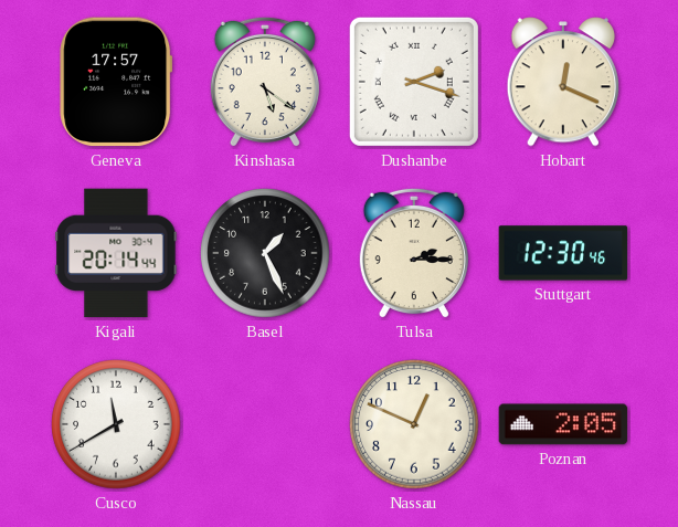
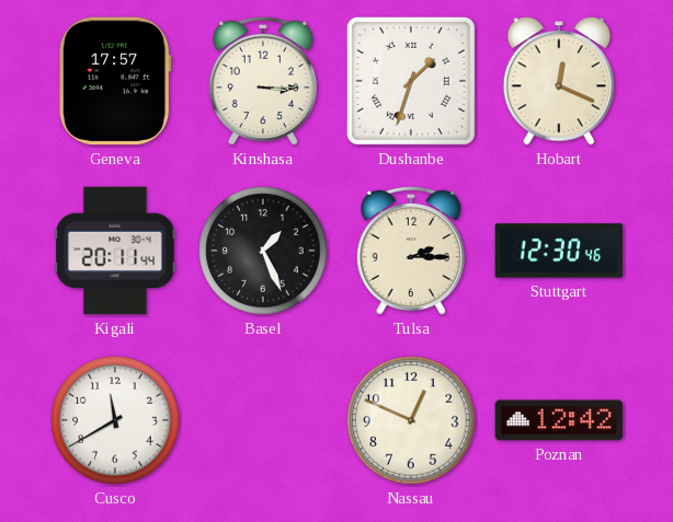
Kinshasa: 5:21 -> 3:15 (263, 81)
Dushanbe: 2:18 -> 1:33 (411, 81)
Kigali: 20:14 -> 20:11 (115, 251)
Poznan: 2:05 -> 12:42 (559, 420)
